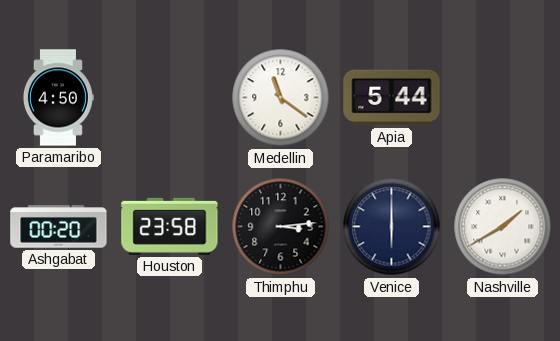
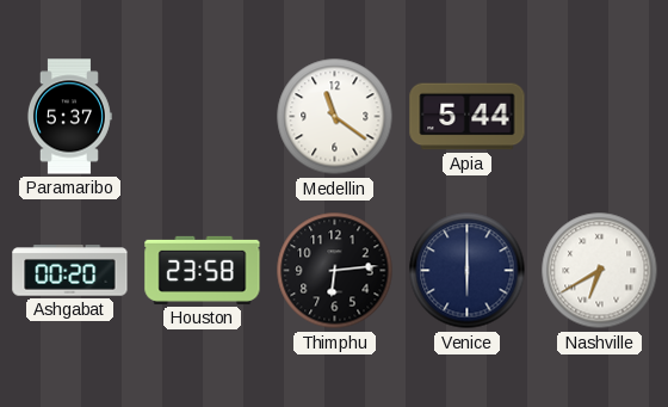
Paramaribo: 4:50 -> 5:37 (69, 117)
Thimphu: 3:14 -> 6:14 (335, 271)
Nashville: 1:40 -> 6:40 (600, 271)
